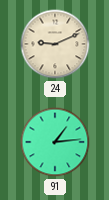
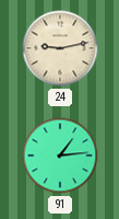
24: 9:11 -> 9:13 (60, 48)
